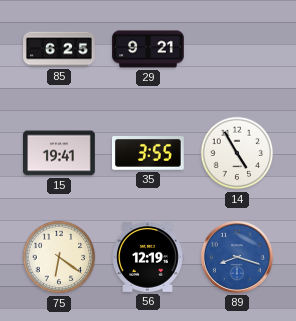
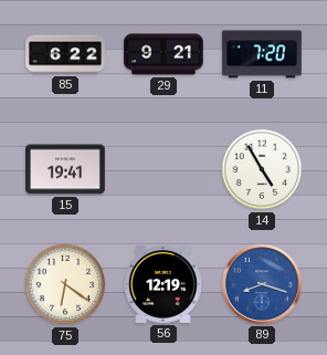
85: 6:25 -> 6:22 (66, 54)
11: none -> 7:20 (262, 54)
35: 3:55 -> none (149, 154)
